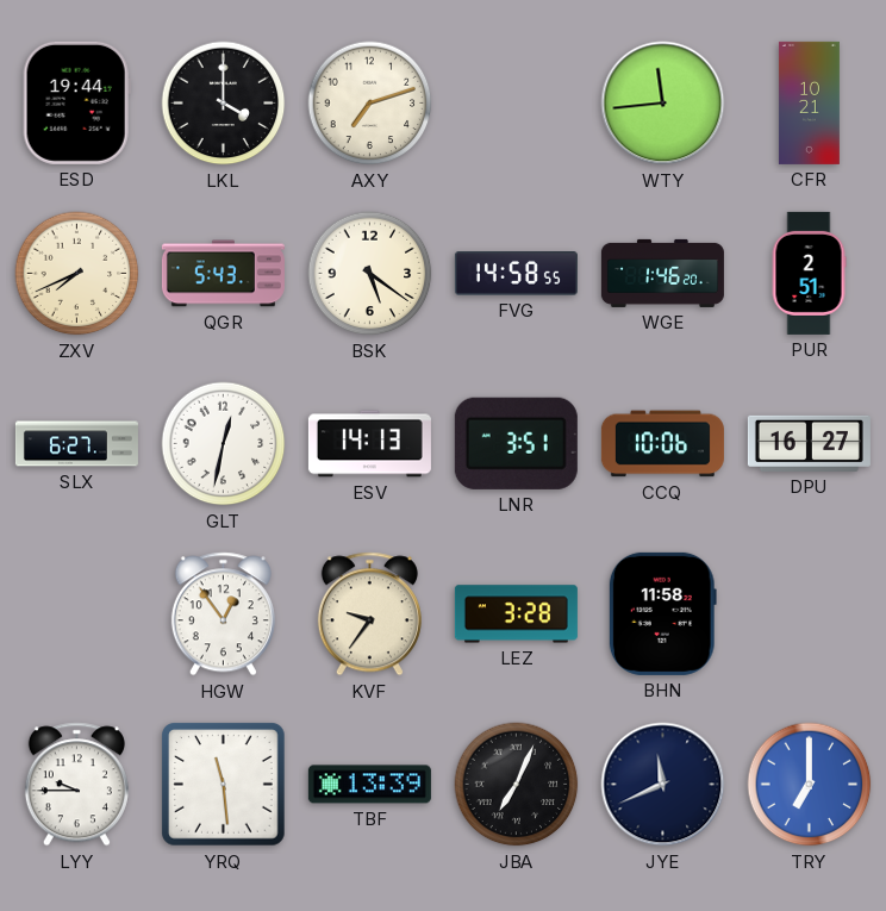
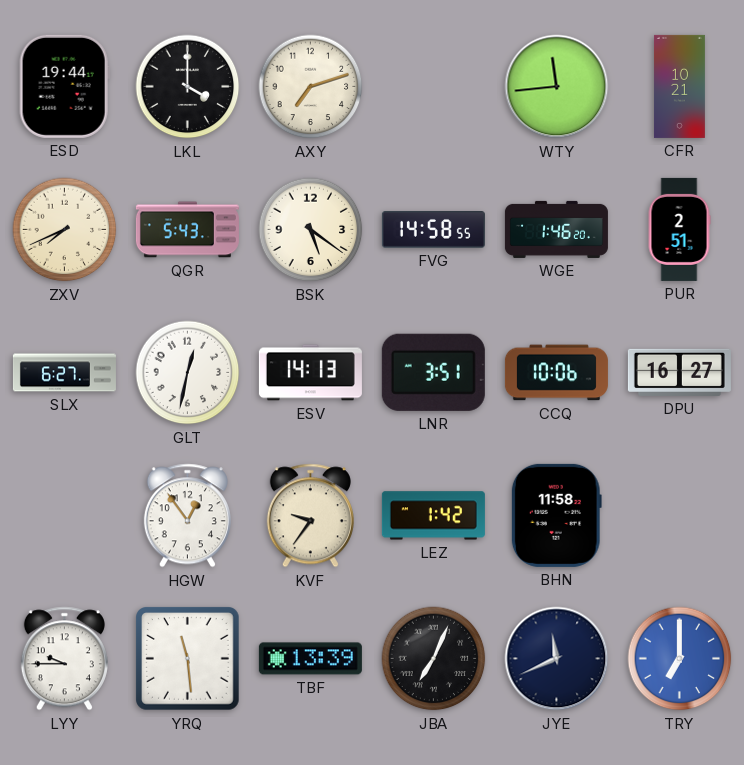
LEZ: 3:28 -> 1:42 (433, 516)
